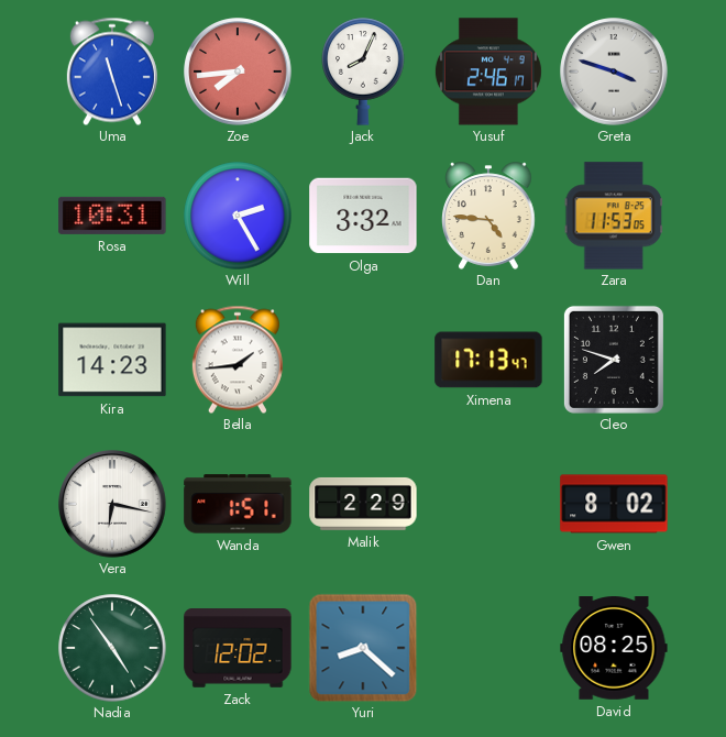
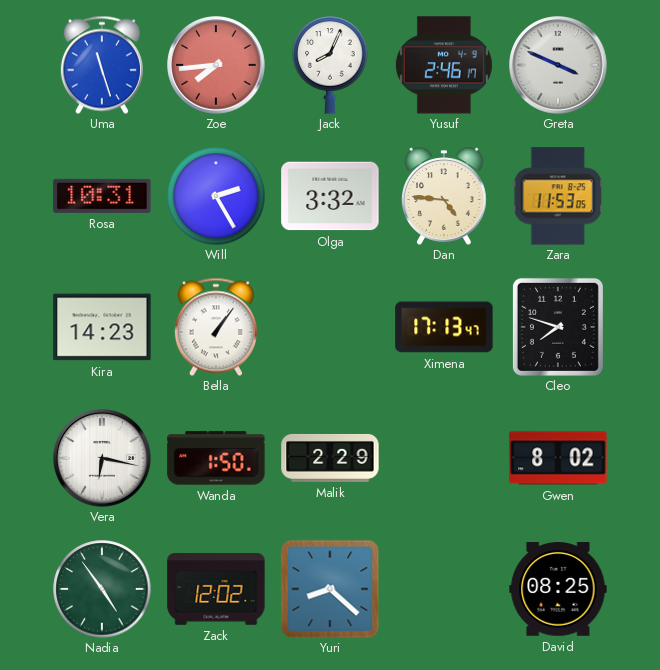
Greta: 3:48 -> 3:49 (558, 65)
Bella: 1:44 -> 1:06 (216, 327)
Wanda: 1:51 -> 1:50 (216, 458)
